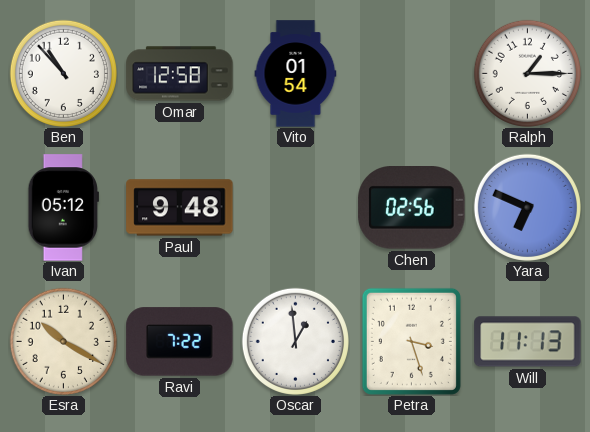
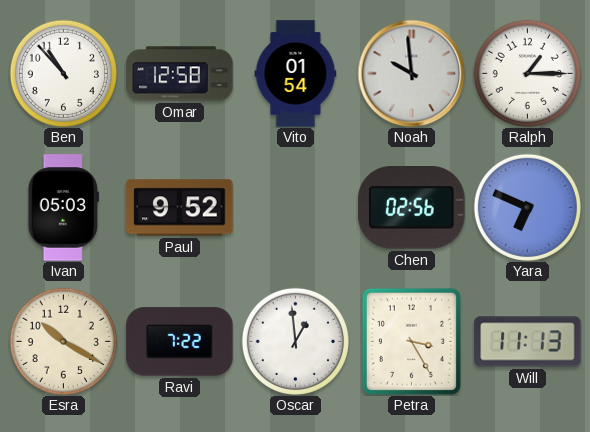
Noah: none -> 9:59 (411, 73)
Ivan: 05:12 -> 05:03 (63, 208)
Paul: 9:48 -> 9:52 (180, 208)
Petra: 3:27 -> 3:25 (411, 341)
